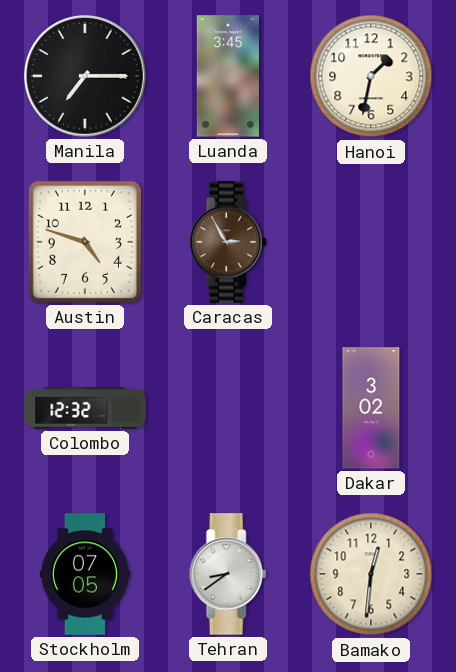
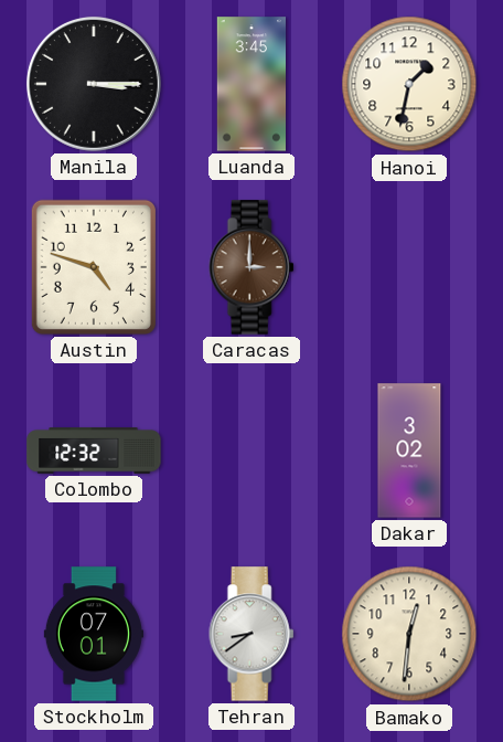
Manila: 7:15 -> 3:15 (94, 84)
Caracas: 2:55 -> 3:00 (251, 267)
Stockholm: 07:05 -> 07:01 (94, 634)
